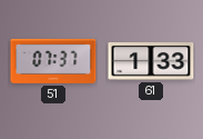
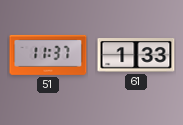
51: 07:37 -> 11:37 (48, 55)
